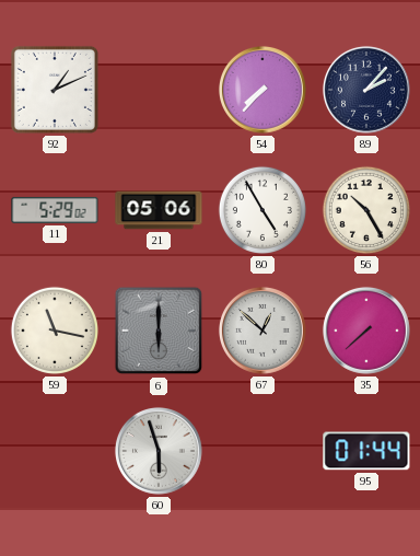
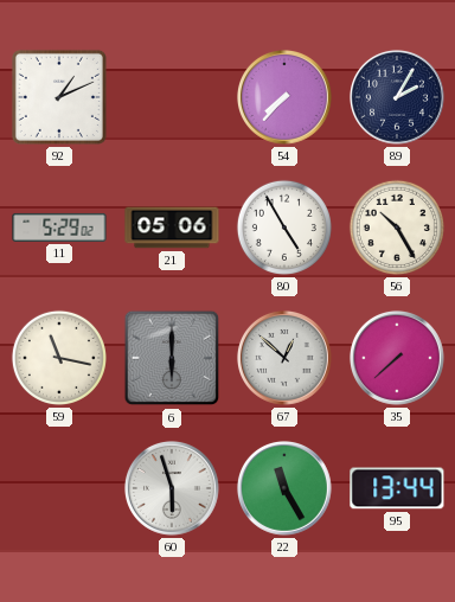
89: 2:07 -> 2:05 (397, 97)
22: none -> 11:25 (284, 488)
95: 01:44 -> 13:44 (397, 488)
